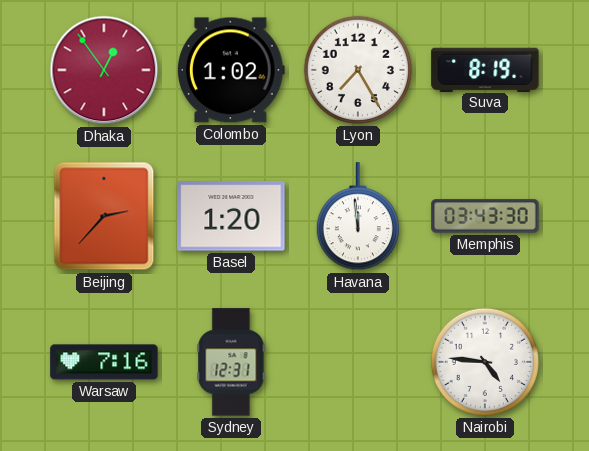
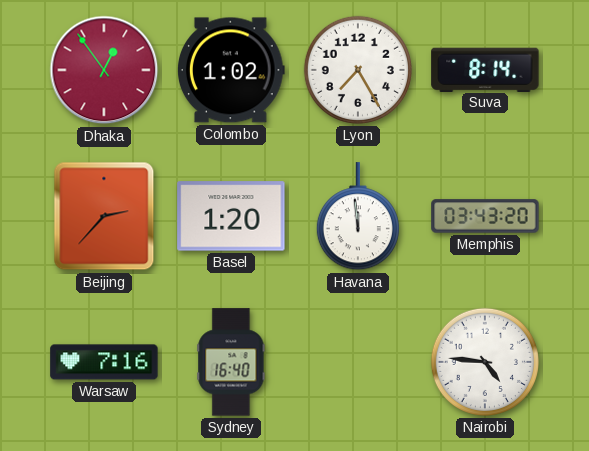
Suva: 8:19 -> 8:14 (485, 69)
Memphis: 03:43:30 -> 03:43:20 (485, 216)
Sydney: 12:31 -> 16:40 (231, 362)
